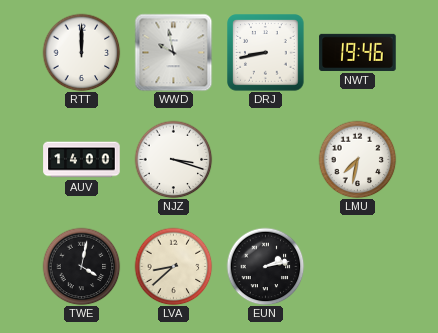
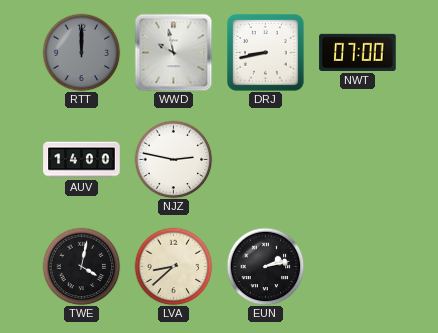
RTT dial: white -> grey (81, 52)
NWT: 19:46 -> 07:00 (358, 52)
NJZ: 3:18 -> 2:47 (173, 159)
LMU: 7:32 -> none (357, 159)
